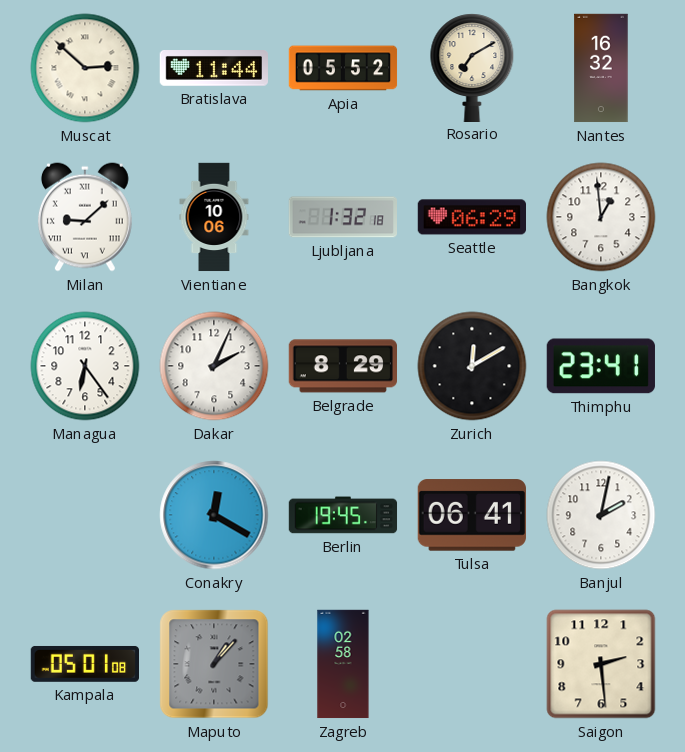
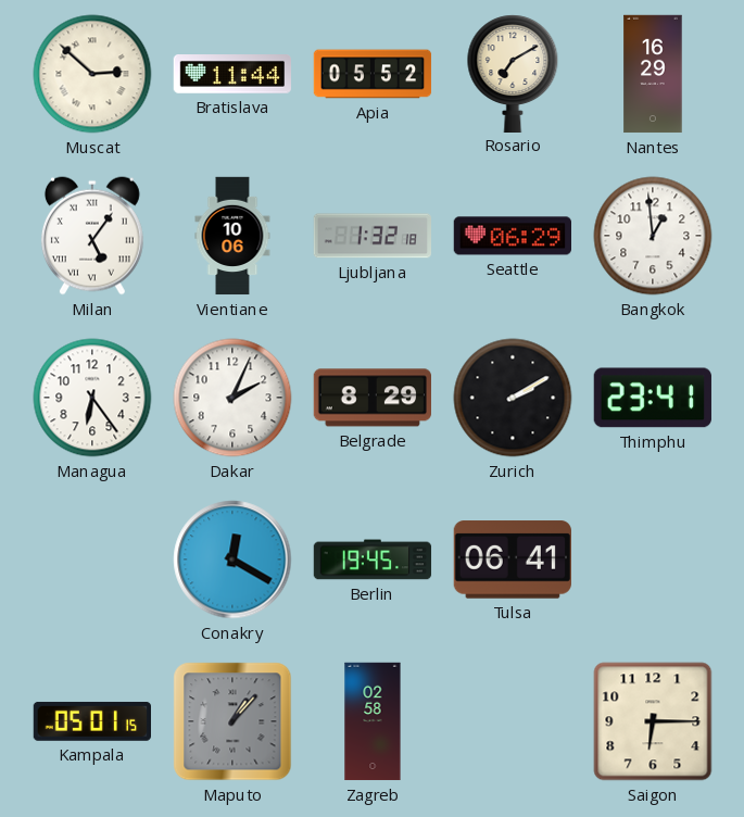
Nantes: 16:32 -> 16:29 (653, 74)
Milan: 9:08 -> 5:06 (92, 236)
Zurich: 12:10 -> 2:10 (513, 398)
Banjul: 2:02 -> none (601, 515)
Kampala: 05:01:08 -> 05:01:15 (91, 721)
Saigon: 2:29 -> 6:15 (653, 721)
